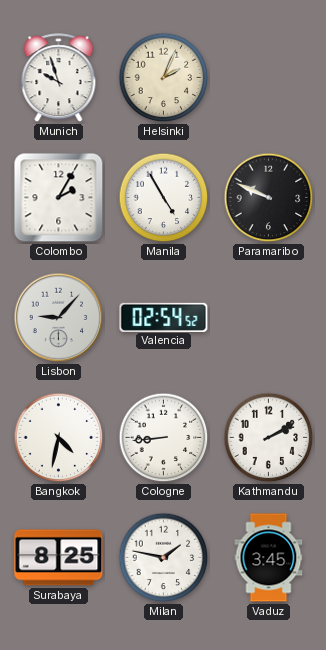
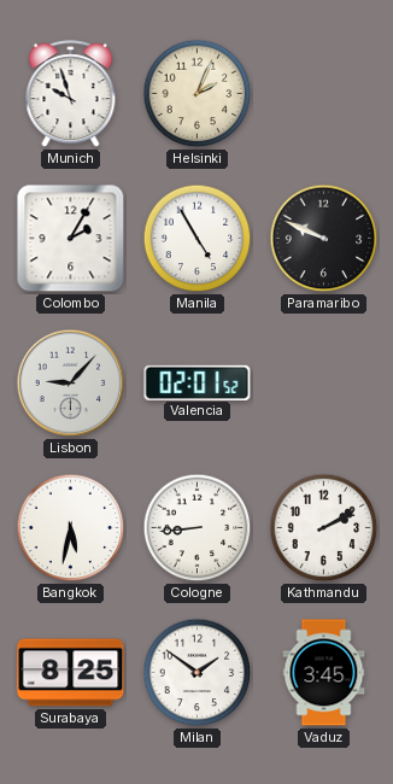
Valencia: 02:54 -> 02:01 (198, 382)
Bangkok: 4:32 -> 5:32 (71, 528)
Milan: 1:47 -> 1:51 (198, 673)
